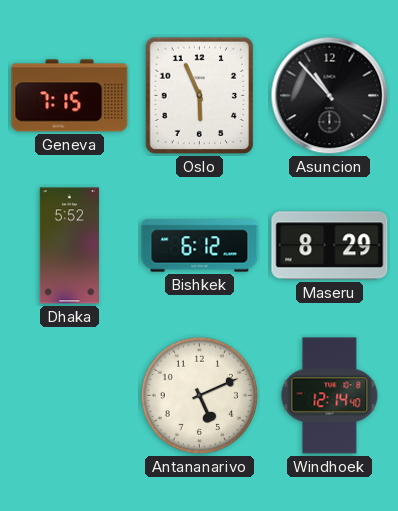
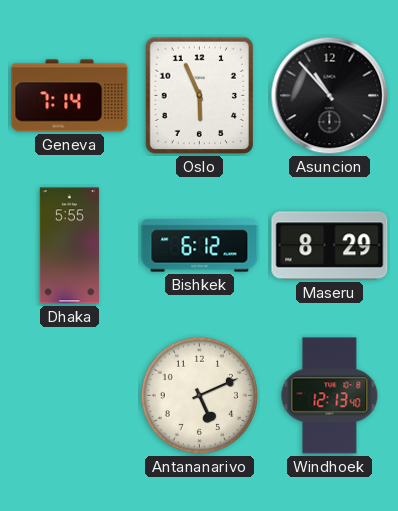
Geneva: 7:15 -> 7:14 (70, 96)
Dhaka: 5:52 -> 5:55 (69, 246)
Windhoek: 12:14 -> 12:13 (330, 396)
